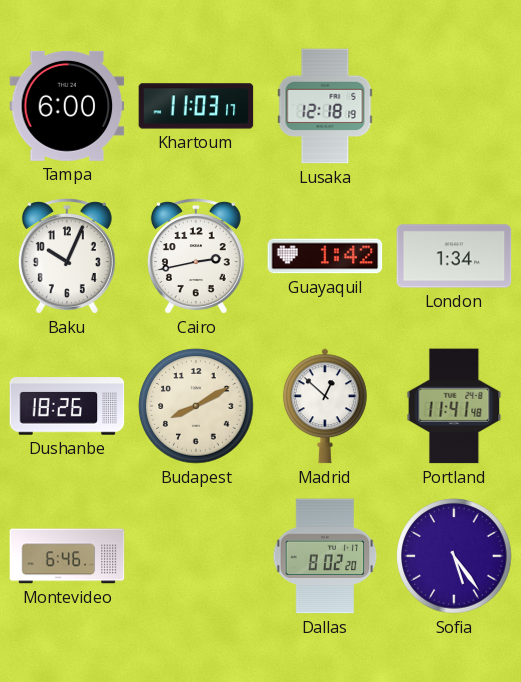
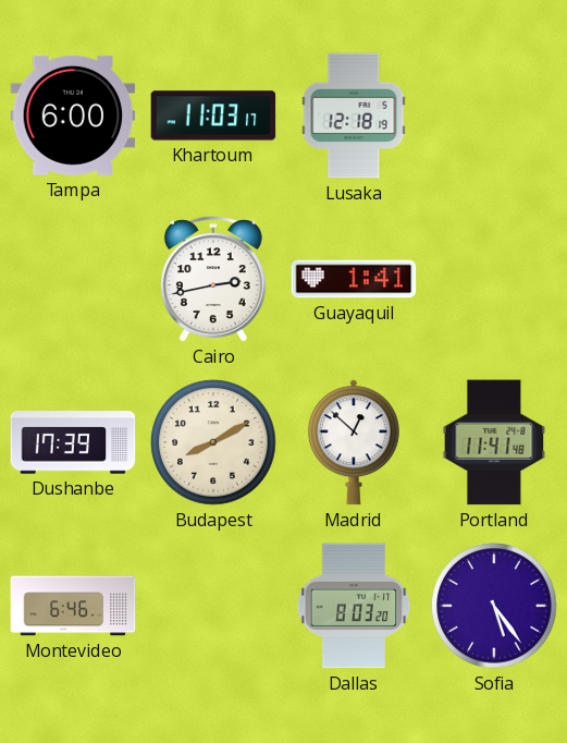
Baku: 10:04 -> none (67, 256)
Guayaquil: 1:42 -> 1:41 (354, 279)
London: 1:34 -> none (454, 256)
Dushanbe: 18:26 -> 17:39 (73, 442)
Dallas: 8:02 -> 8:03 (354, 606)
